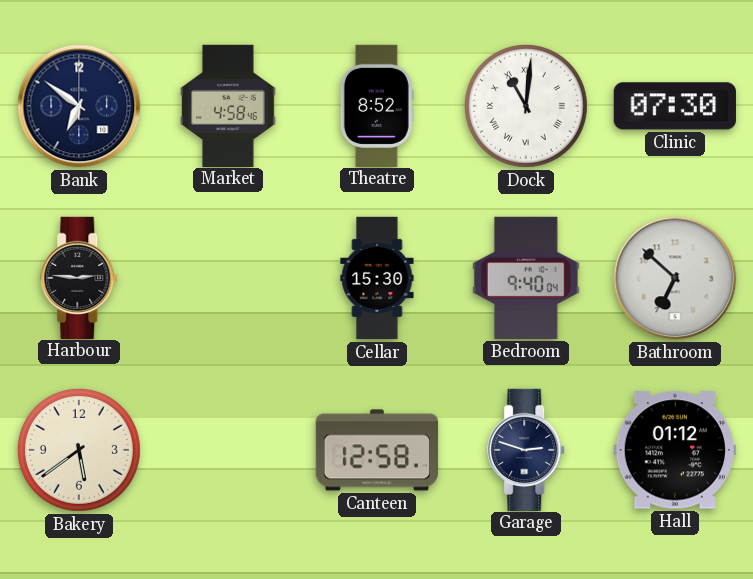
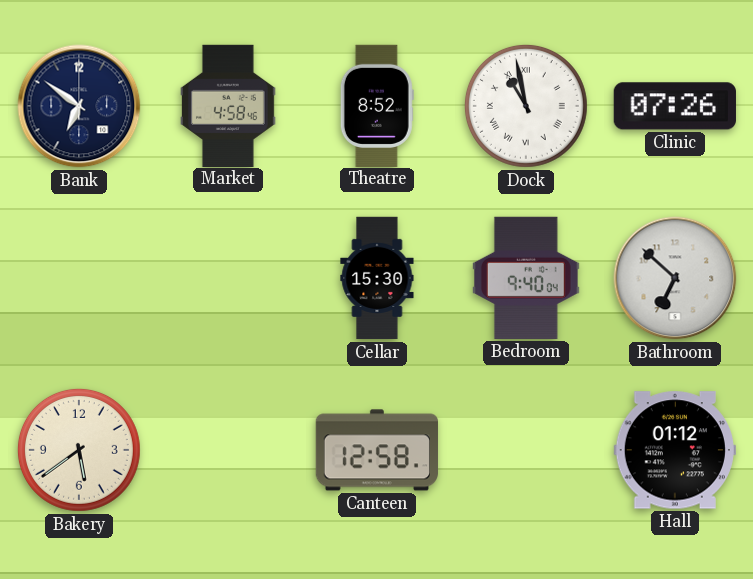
Dock: 11:01 -> 10:58 (526, 106)
Clinic: 07:30 -> 07:26 (675, 106)
Harbour: 2:46 -> none (80, 277)
Garage: 2:48 -> none (527, 449)
